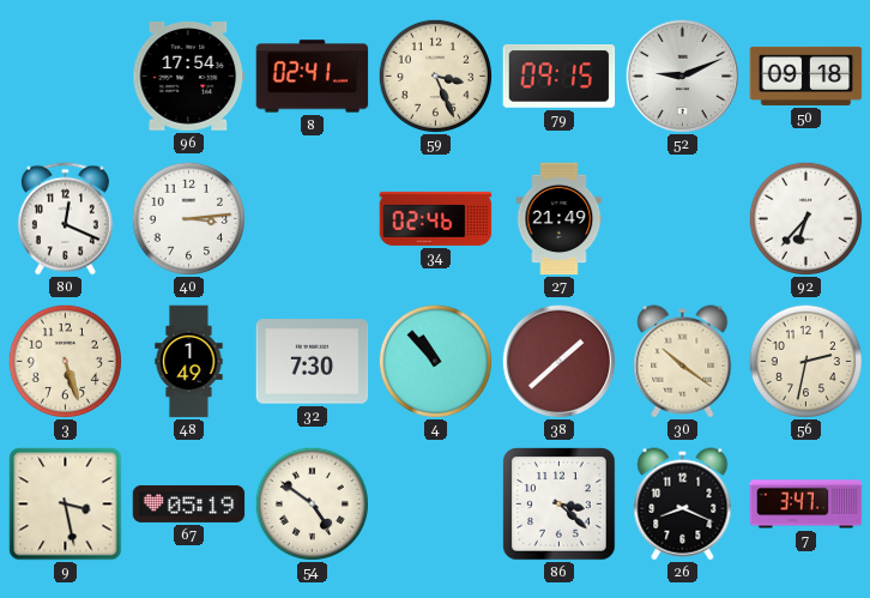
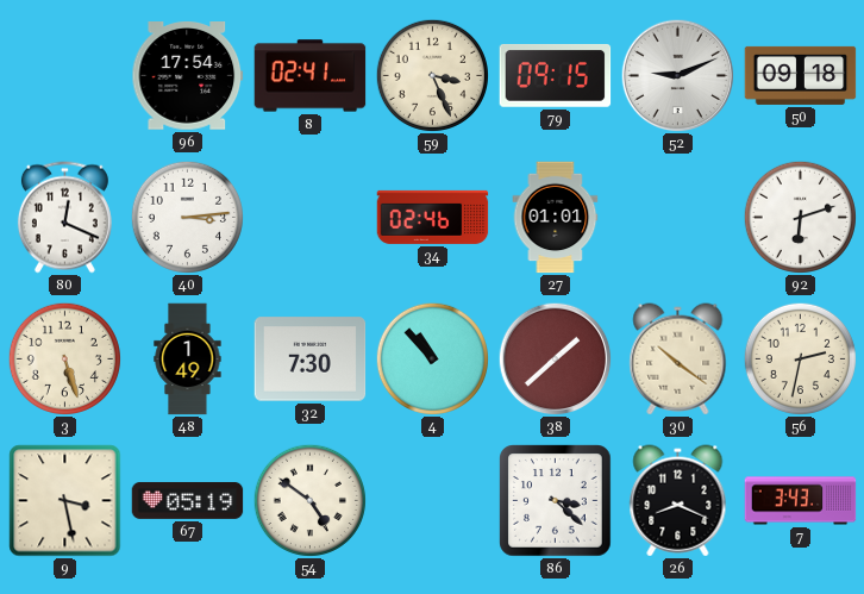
27: 21:49 -> 01:01 (556, 218)
92: 6:37 -> 6:12 (800, 217)
7: 3:47 -> 3:43 (801, 501)
